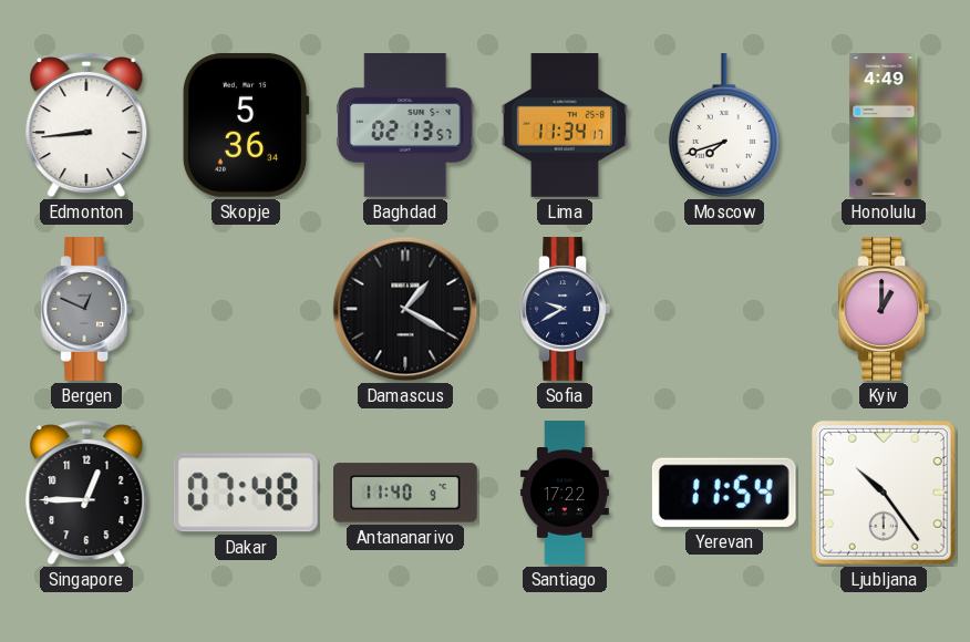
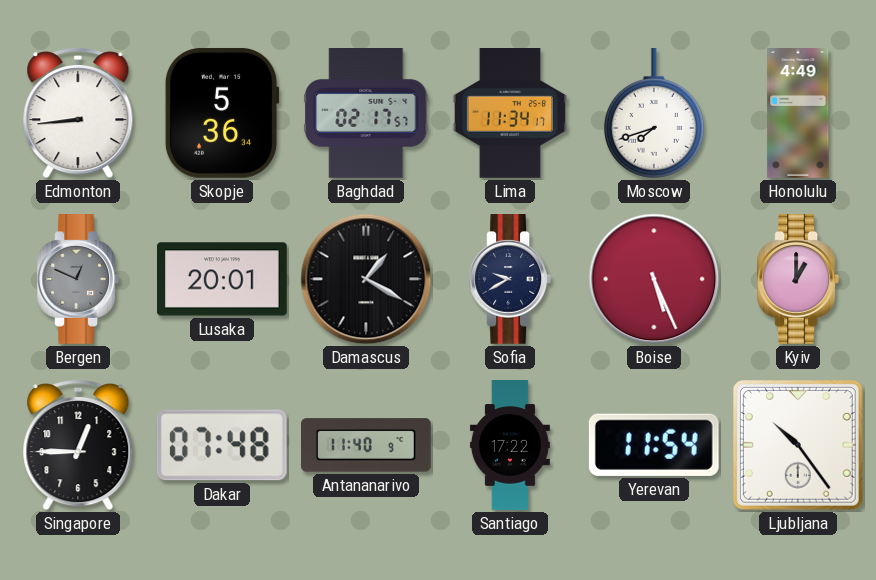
Baghdad: 02:13 -> 02:17 (366, 114)
Lusaka: none -> 20:01 (223, 279)
Boise: none -> 5:26 (654, 279)
